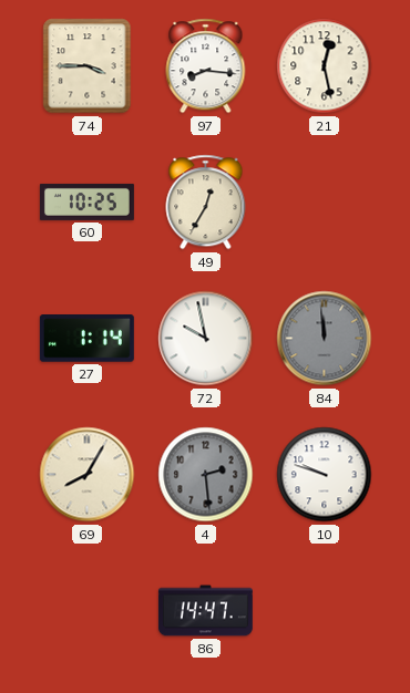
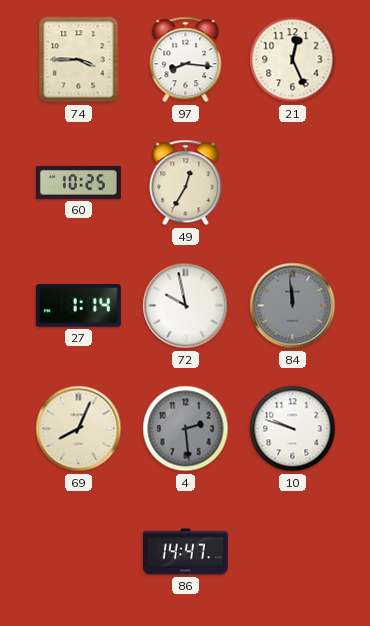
21: 12:28 -> 12:26 (293, 60)
69: 8:05 -> 8:04 (79, 429)
